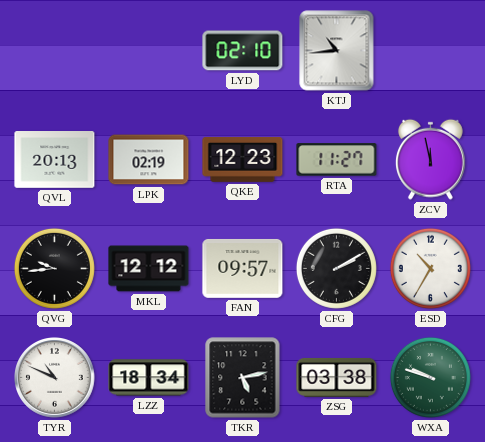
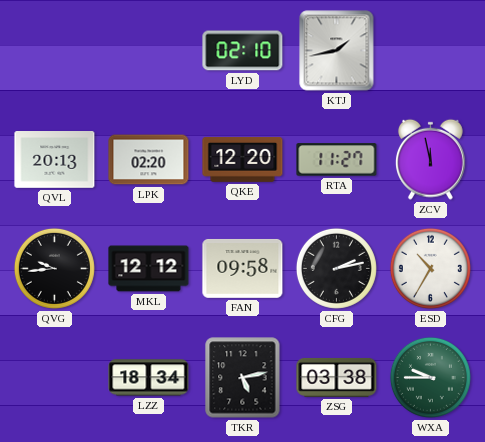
KTJ: 10:44 -> 1:43 (337, 51)
LPK: 02:19 -> 02:20 (149, 160)
QKE: 12:23 -> 12:20 (243, 159)
FAN: 09:57 -> 09:58 (243, 268)
CFG: 2:10 -> 2:13 (336, 268)
TYR: 10:49 -> none (55, 378)
WXA: 9:48 -> 9:45 (430, 377)
